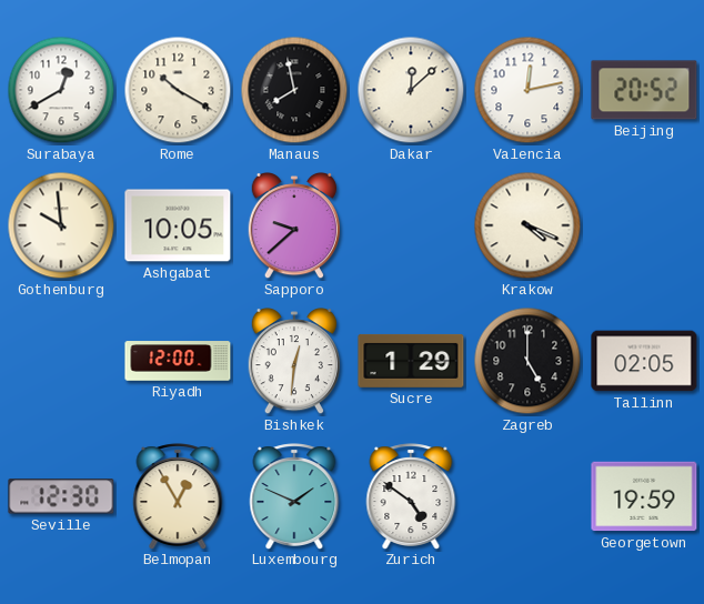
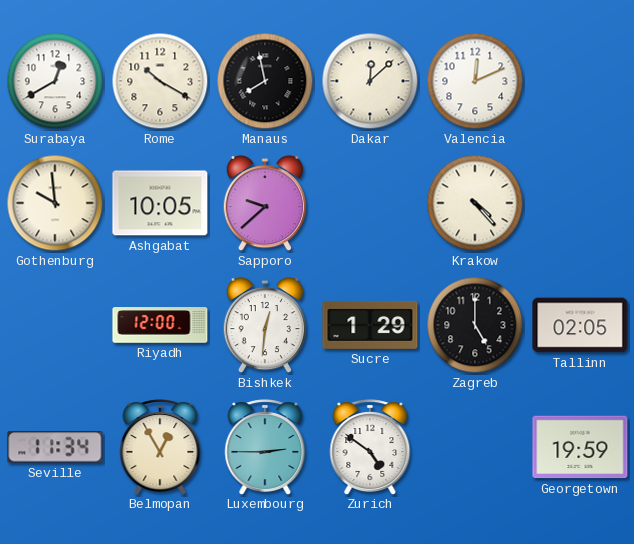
Valencia: 12:13 -> 12:11 (475, 81)
Beijing: 20:52 -> none (644, 90)
Krakow: 4:19 -> 4:23 (475, 203)
Seville: 12:30 -> 11:34 (55, 447)
Luxembourg: 1:49 -> 2:45 (265, 447)
